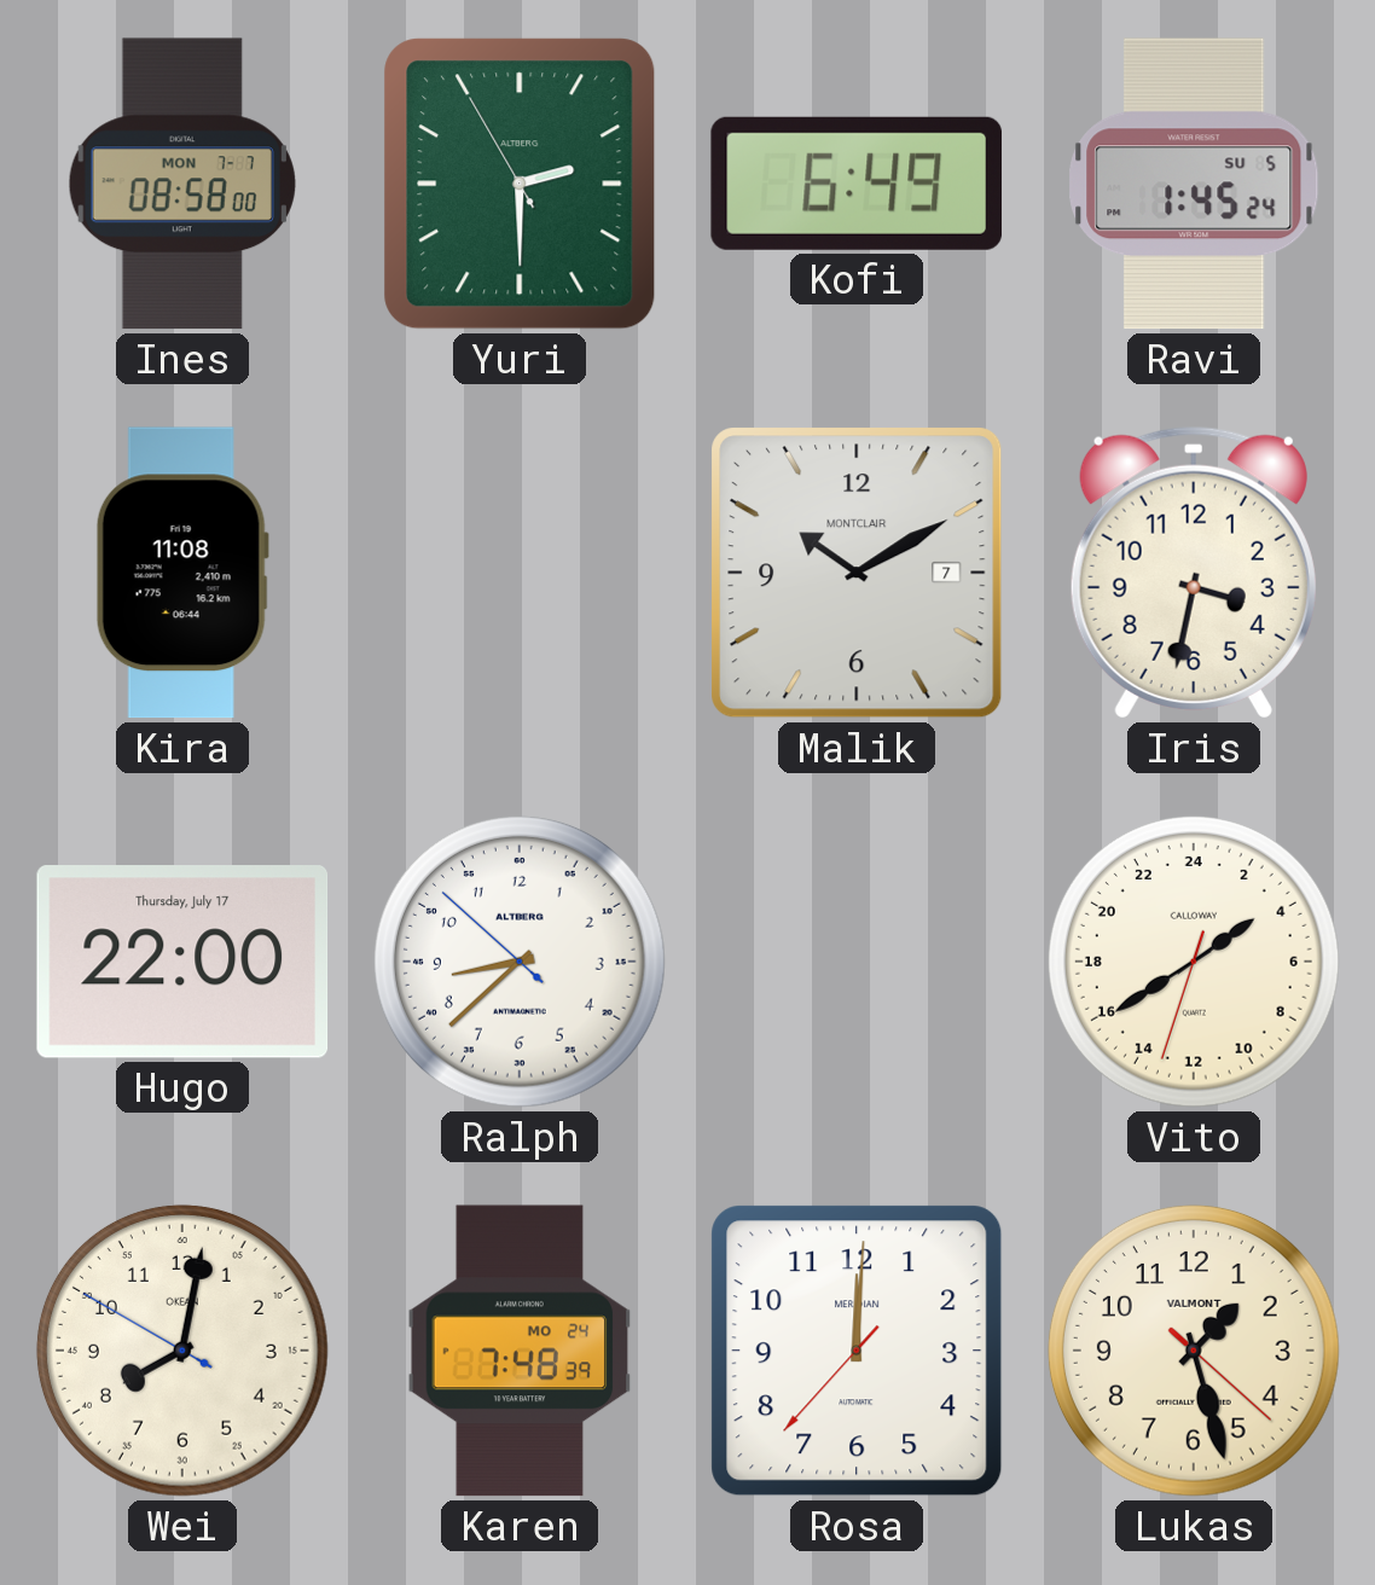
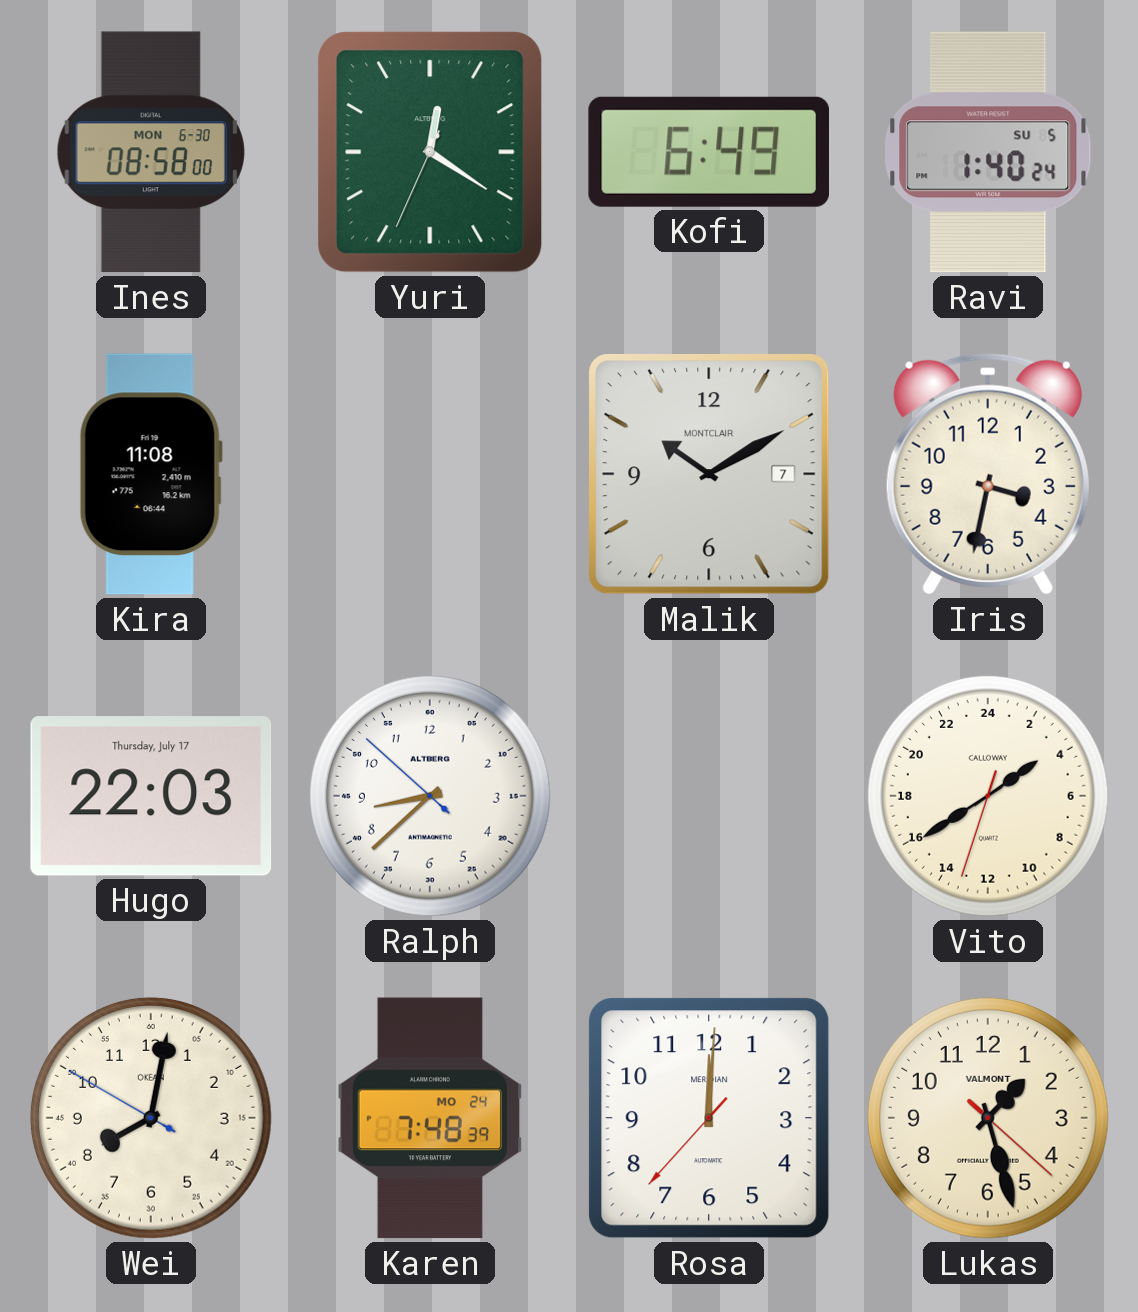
Ines date: MON 7-7 -> MON 6-30 (151, 152)
Yuri: 2:29 -> 12:20 (430, 152)
Ravi: 1:45 -> 1:40 (988, 152)
Hugo: 22:00 -> 22:03 (151, 796)
